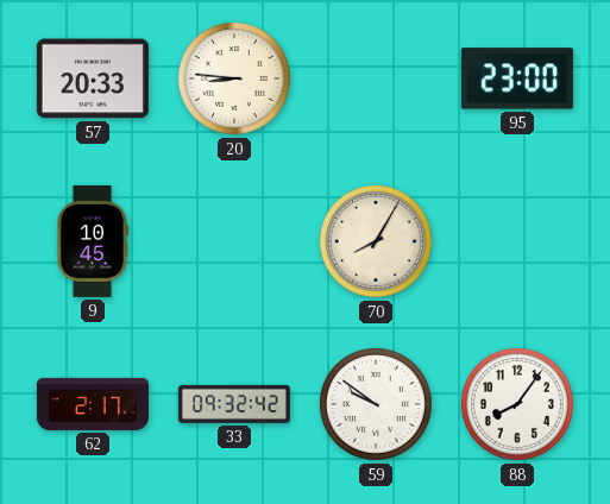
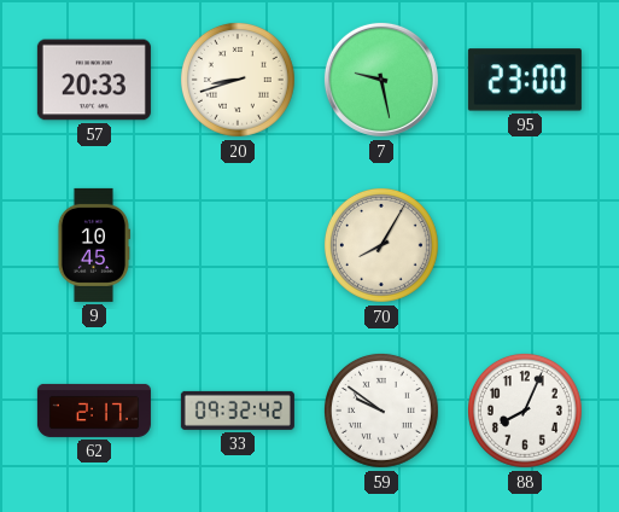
20: 8:46 -> 8:42 (238, 80)
7: none -> 9:28 (381, 80)
88: 8:06 -> 8:04 (525, 411)
